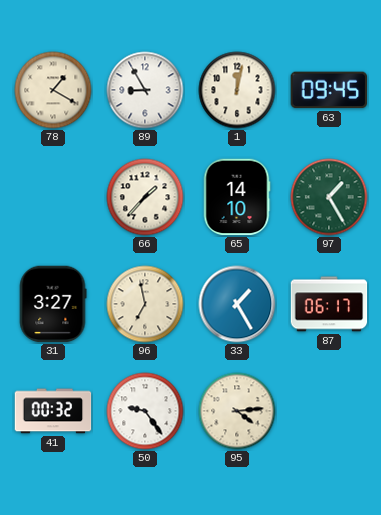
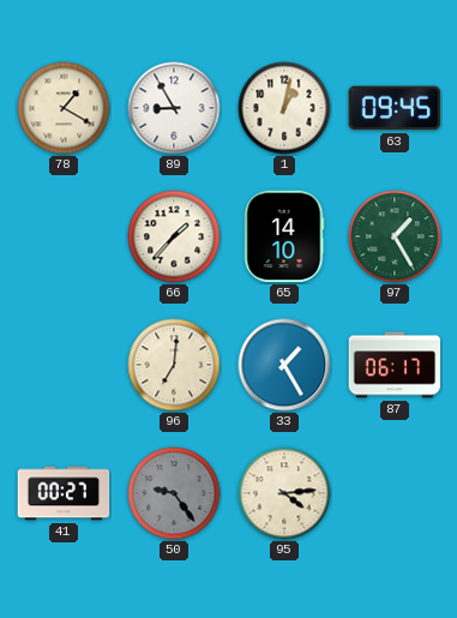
1: 12:02 -> 1:02 (284, 108)
31: 3:27 -> none (53, 304)
96: 6:58 -> 7:01 (174, 365)
41: 00:32 -> 00:27 (64, 493)
50 dial: white -> grey (174, 493)
